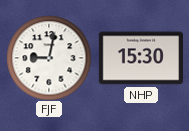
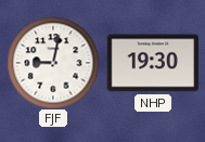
NHP: 15:30 -> 19:30 (152, 63)
